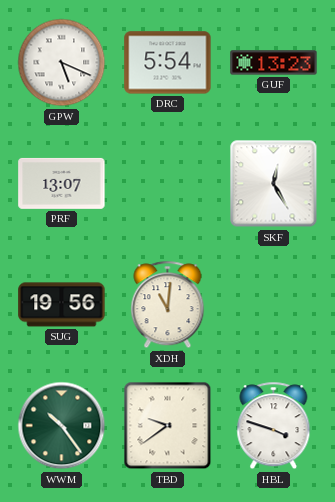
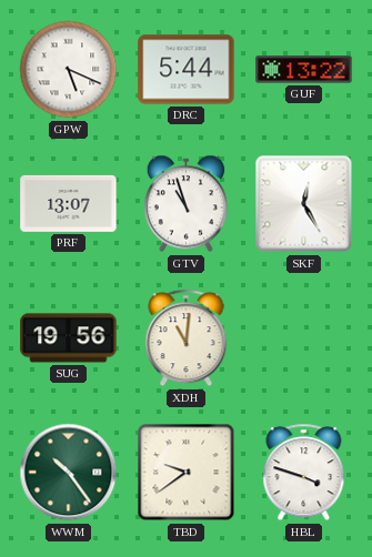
DRC: 5:54 -> 5:44 (187, 70)
GUF: 13:23 -> 13:22 (304, 70)
GTV: none -> 10:57 (185, 204)
